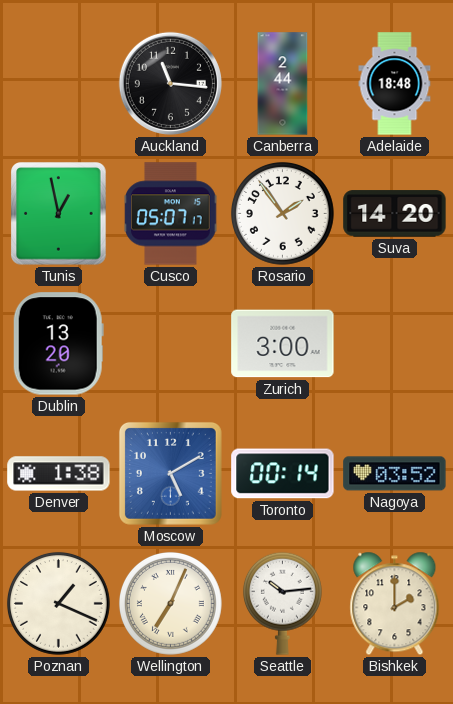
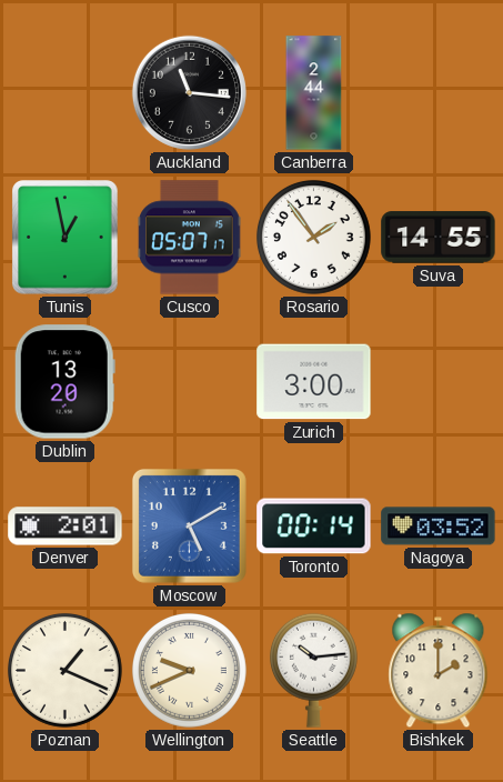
Adelaide: 18:48 -> none (395, 84)
Suva: 14:20 -> 14:55 (439, 238)
Denver: 1:38 -> 2:01 (66, 527)
Wellington: 7:04 -> 9:41 (189, 670)
